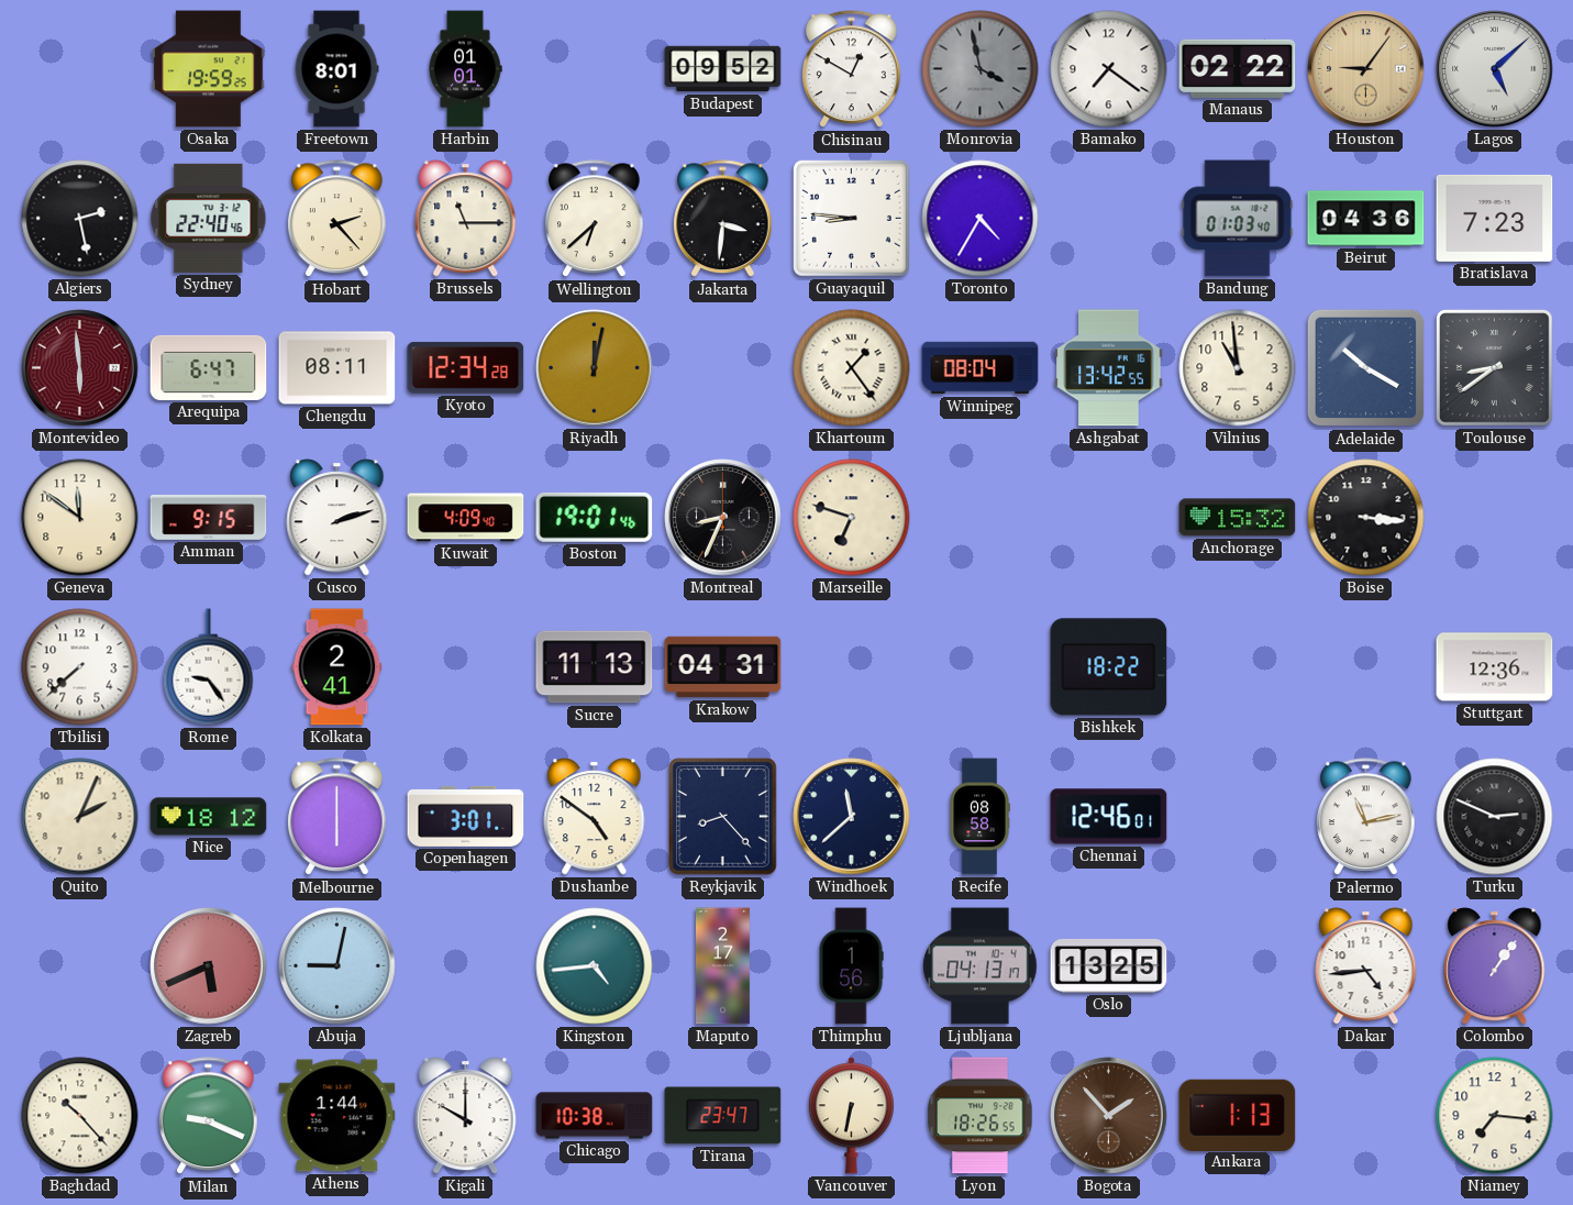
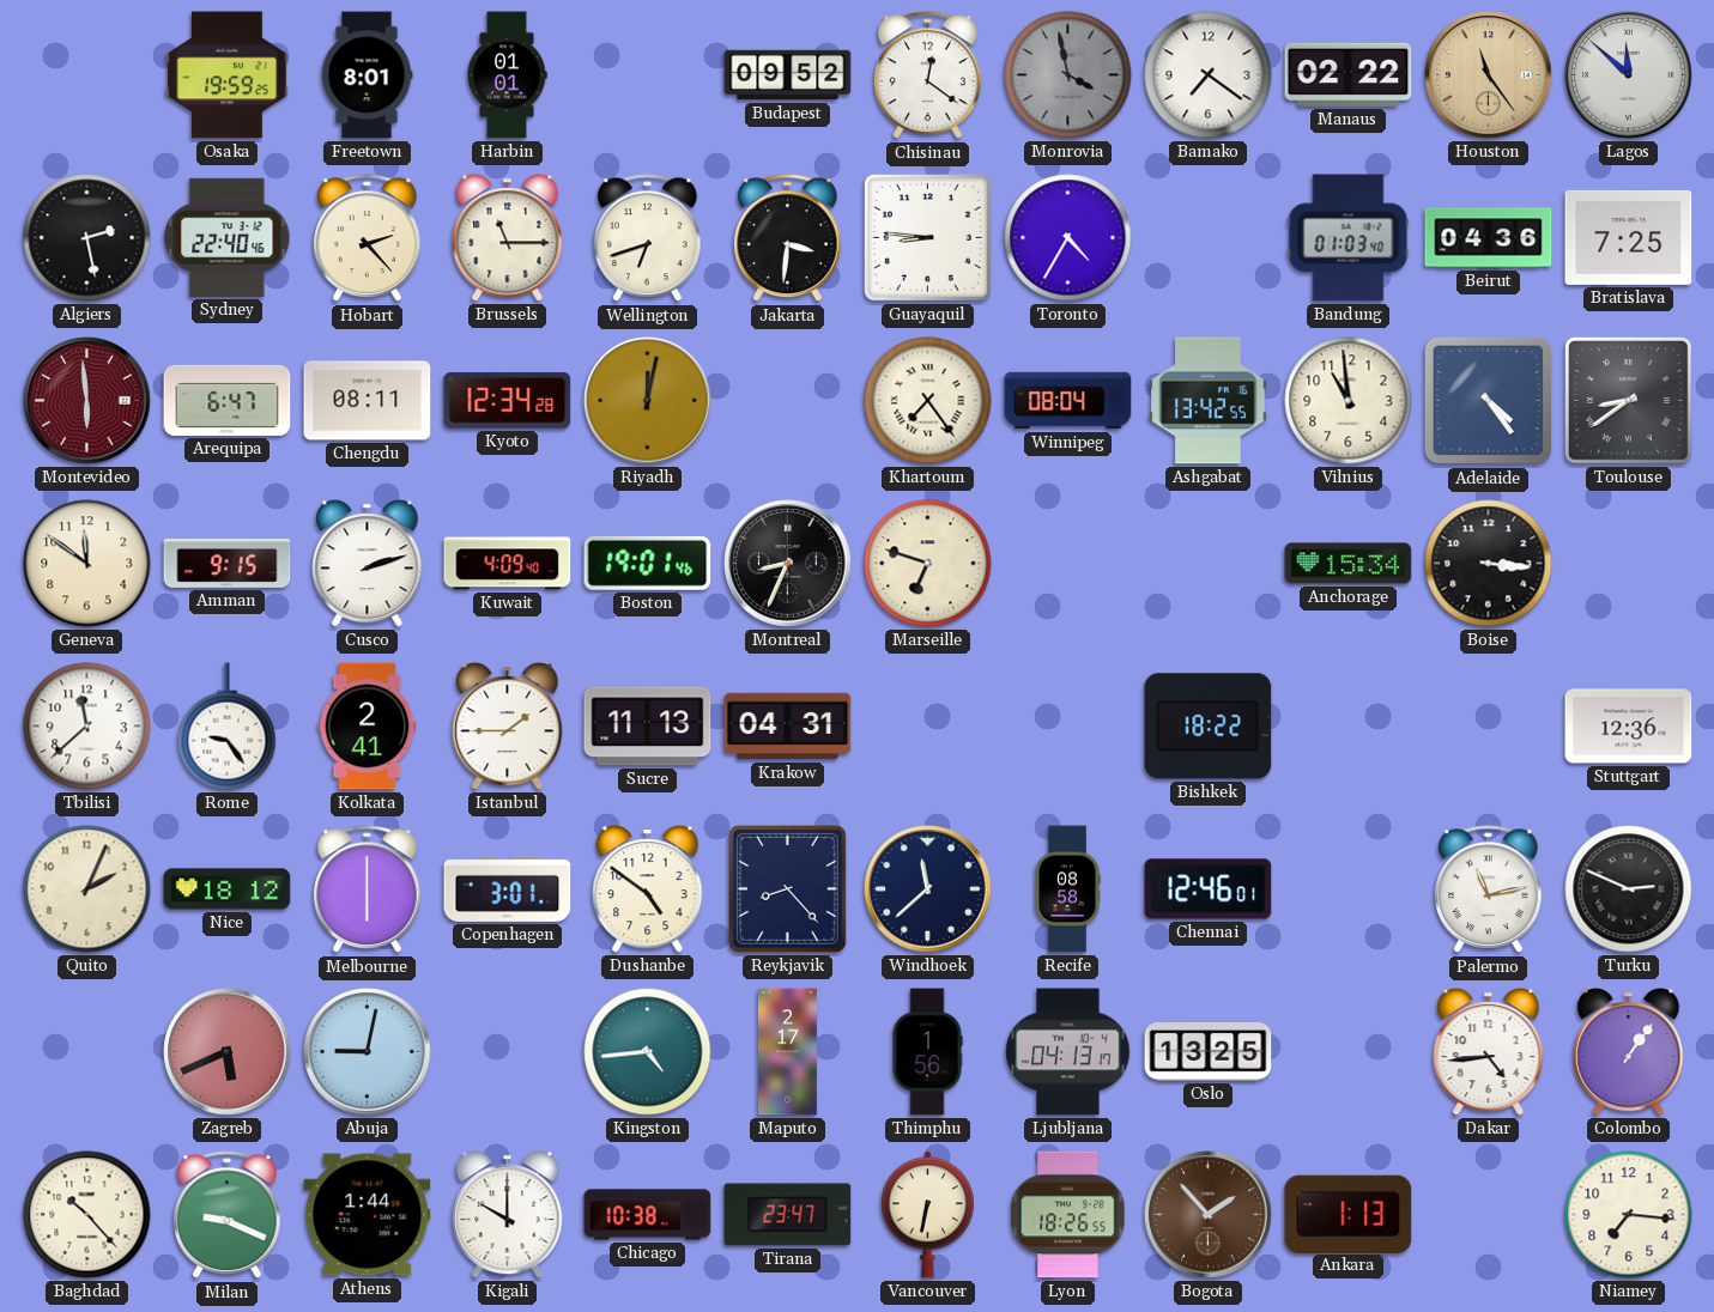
Chisinau: 12:50 -> 12:21 (928, 75)
Houston: 9:06 -> 11:24 (1489, 75)
Lagos: 5:08 -> 11:52 (1629, 75)
Wellington: 6:38 -> 6:42 (648, 238)
Bratislava: 7:23 -> 7:25 (1629, 237)
Khartoum: 1:24 -> 7:24 (928, 401)
Adelaide: 10:20 -> 4:24 (1489, 401)
Anchorage: 15:32 -> 15:34 (1349, 564)
Tbilisi: 7:38 -> 11:38 (87, 727)
Istanbul: none -> 1:45 (508, 727)
